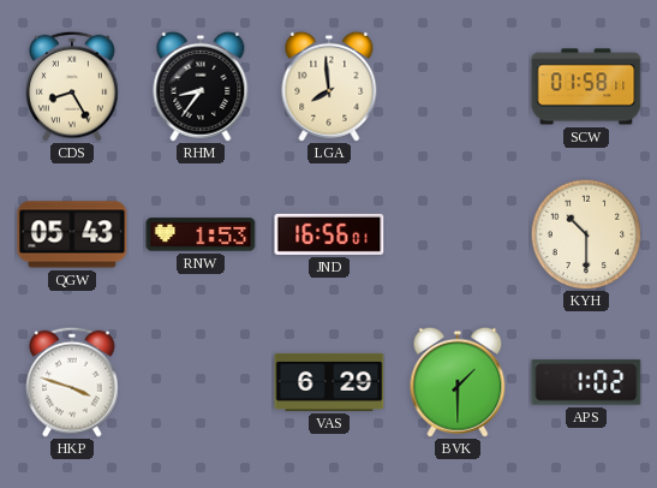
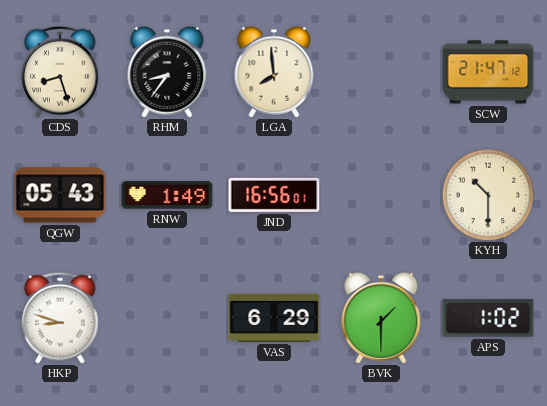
CDS: 8:25 -> 8:27 (60, 72)
SCW: 01:58 -> 21:47 (488, 72)
RNW: 1:53 -> 1:49 (167, 195)
HKP: 3:48 -> 8:48 (60, 318)
